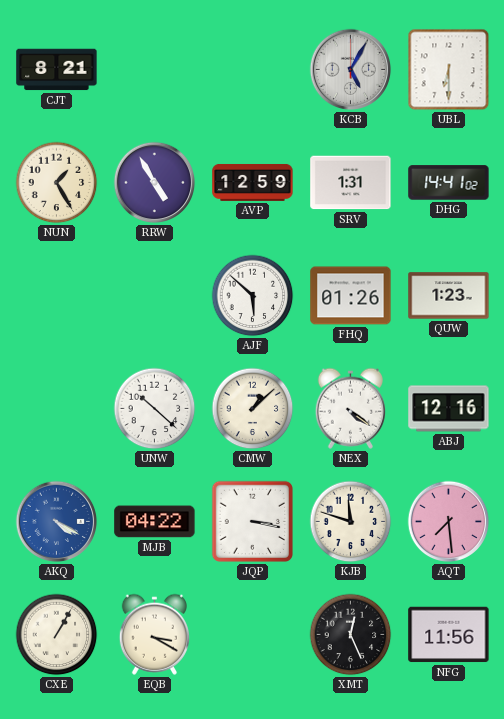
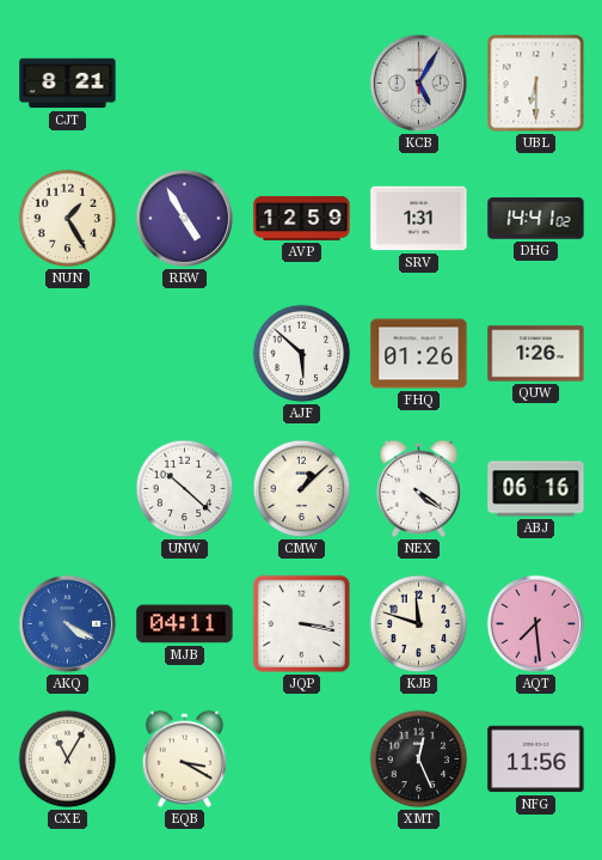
QUW: 1:23 -> 1:26 (536, 354)
ABJ: 12:16 -> 06:16 (536, 489)
MJB: 04:22 -> 04:11 (185, 624)
CXE: 1:05 -> 11:05 (68, 760)
